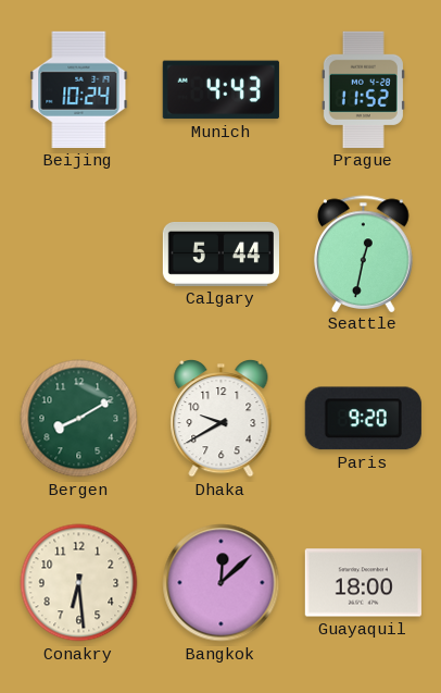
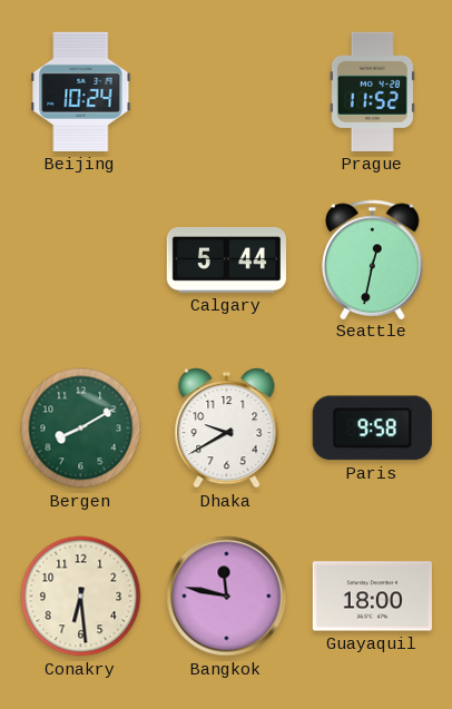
Munich: 4:43 -> none (220, 90)
Paris: 9:20 -> 9:58 (372, 429)
Bangkok: 12:08 -> 11:47 (227, 597)
